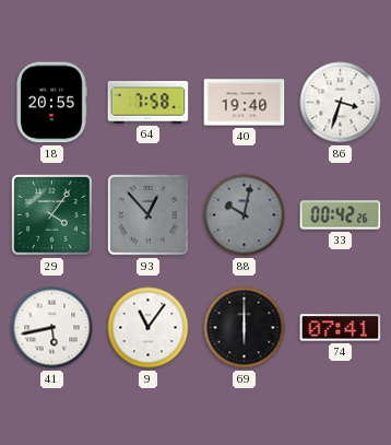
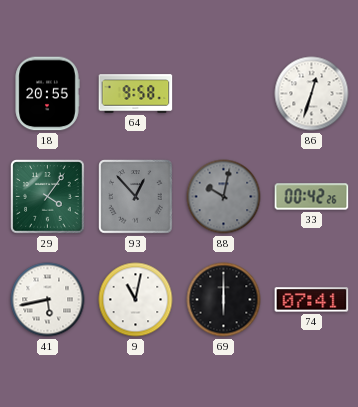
64: 7:58 -> 9:58 (136, 94)
40: 19:40 -> none (245, 103)
86: 3:33 -> 12:33 (312, 94)
9: 11:06 -> 11:02 (136, 300)
